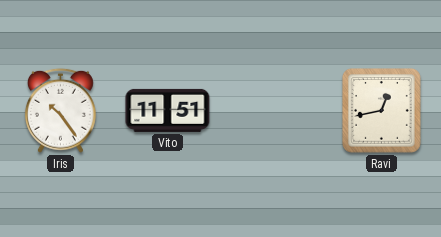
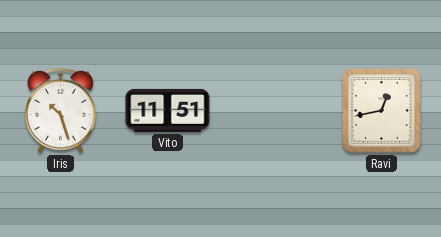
Iris: 10:24 -> 10:27 (60, 110)
